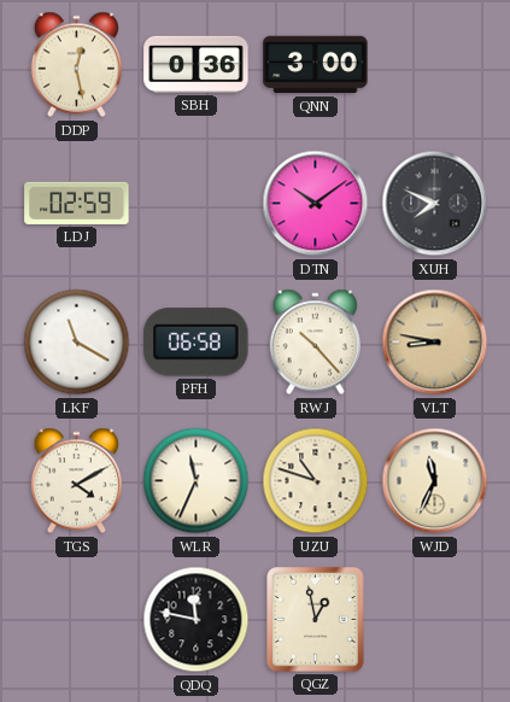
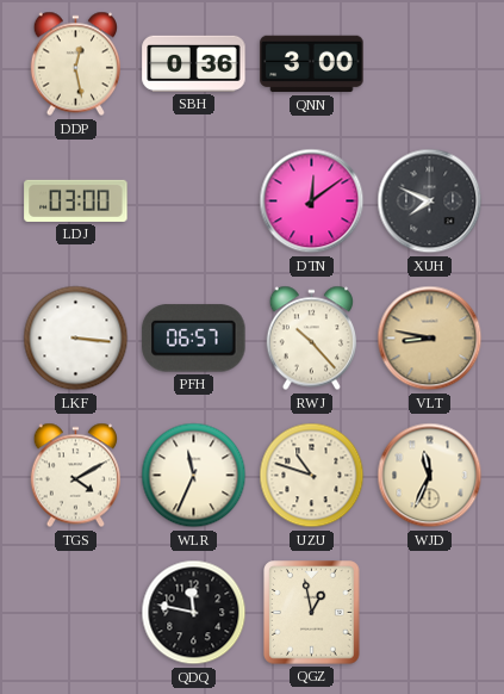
LDJ: 02:59 -> 03:00 (76, 200)
DTN: 10:09 -> 12:09 (312, 202)
LKF: 11:20 -> 3:16 (76, 339)
PFH: 06:58 -> 06:57 (194, 339)
